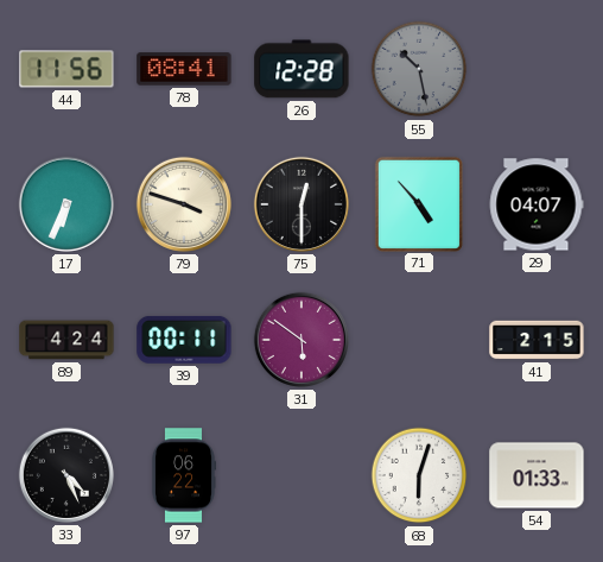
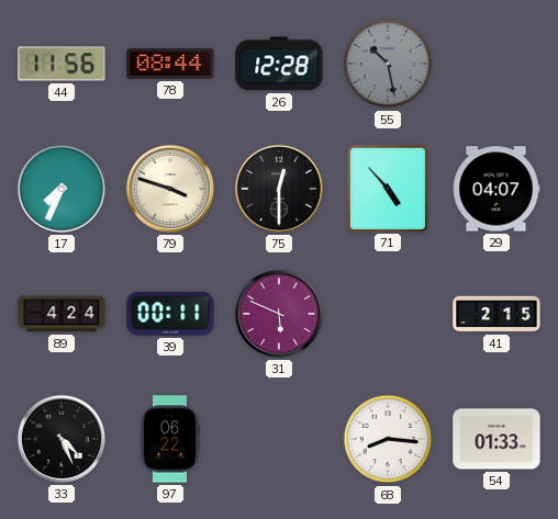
78: 08:41 -> 08:44 (170, 64)
17: 6:34 -> 7:34 (62, 189)
31: 5:51 -> 5:49 (279, 314)
68: 6:03 -> 8:16 (388, 439)
